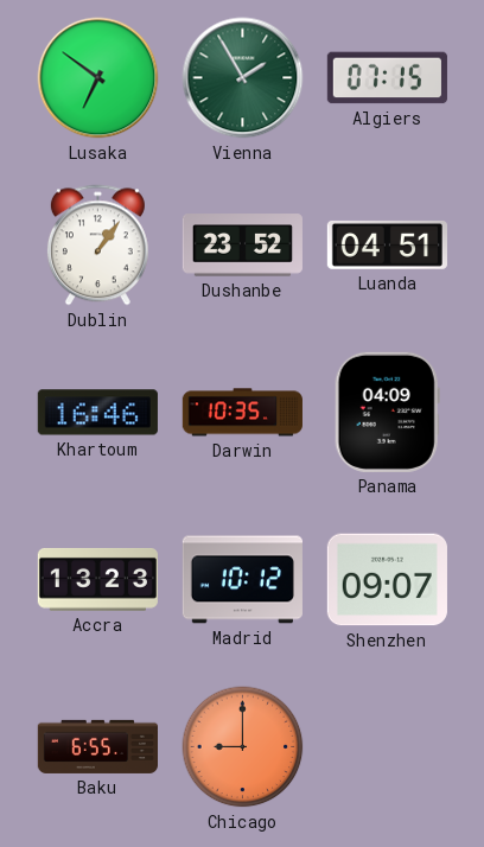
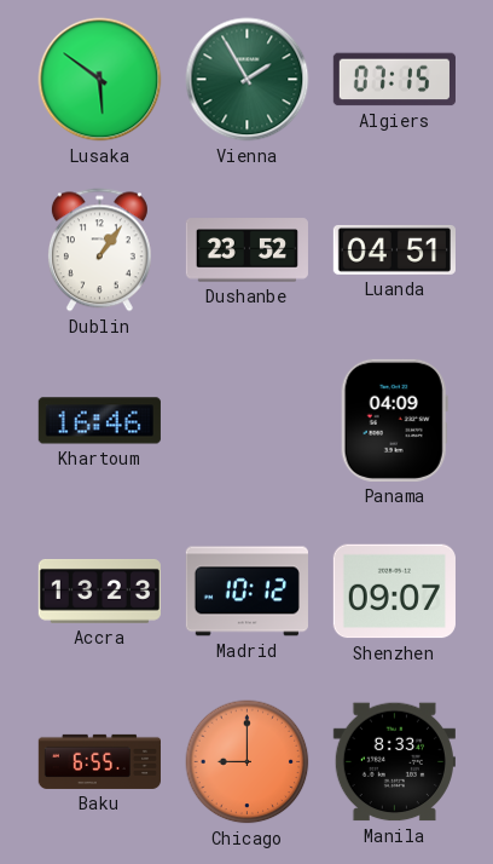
Lusaka: 6:51 -> 5:51 (100, 80)
Darwin: 10:35 -> none (242, 413)
Manila: none -> 8:33 (394, 762)
